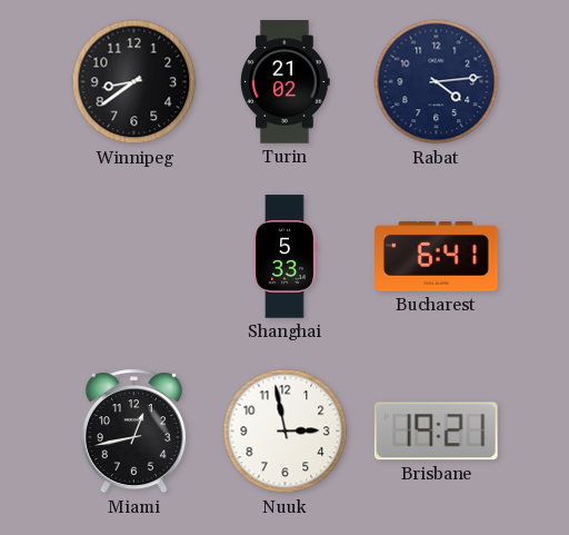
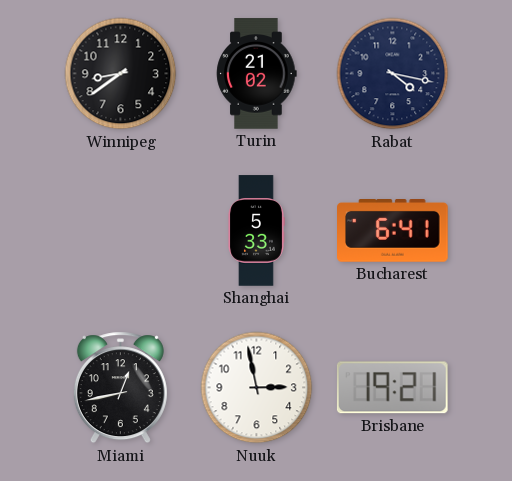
Rabat: 4:14 -> 4:17 (393, 74)
